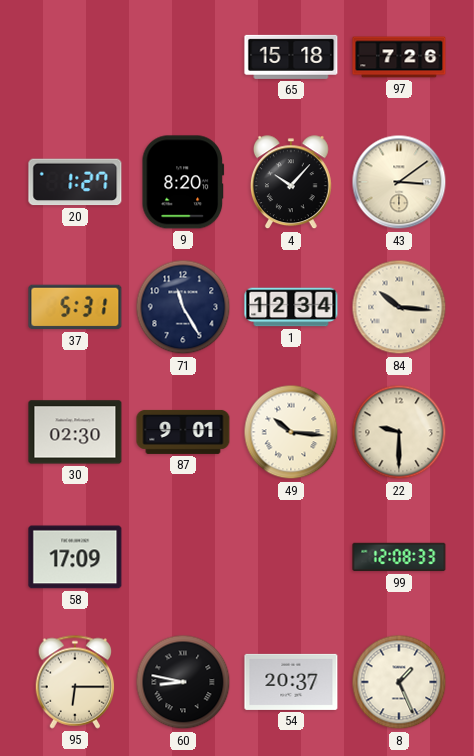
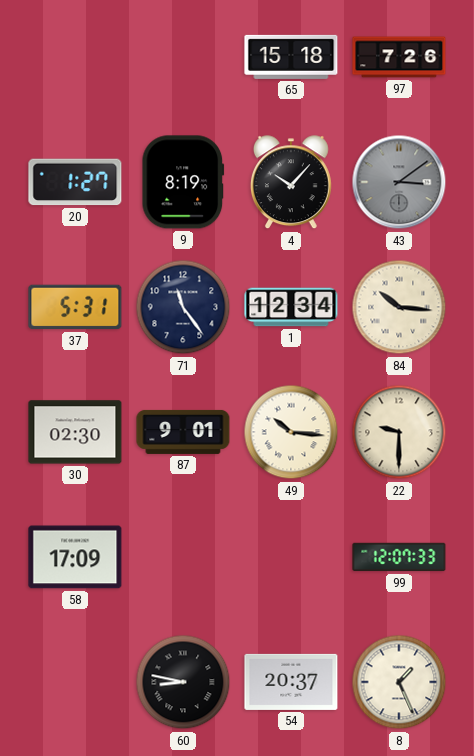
9: 8:20 -> 8:19 (183, 182)
43 dial: cream -> grey (399, 182)
71: 11:25 -> 11:24 (183, 307)
99: 12:08 -> 12:07 (399, 557)
95: 6:15 -> none (75, 682)
